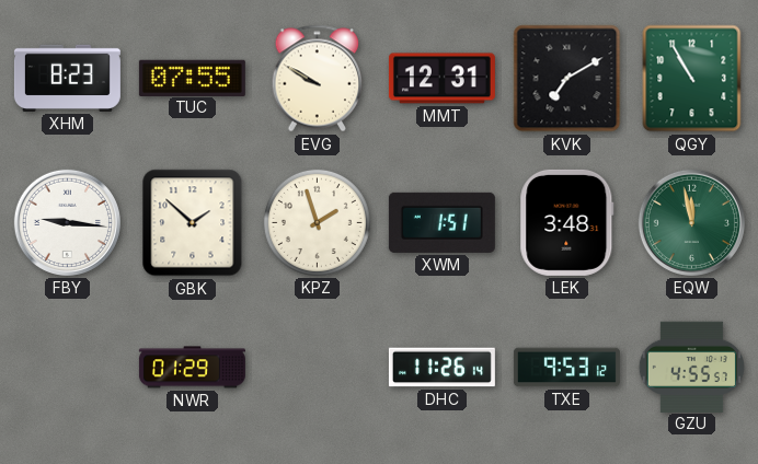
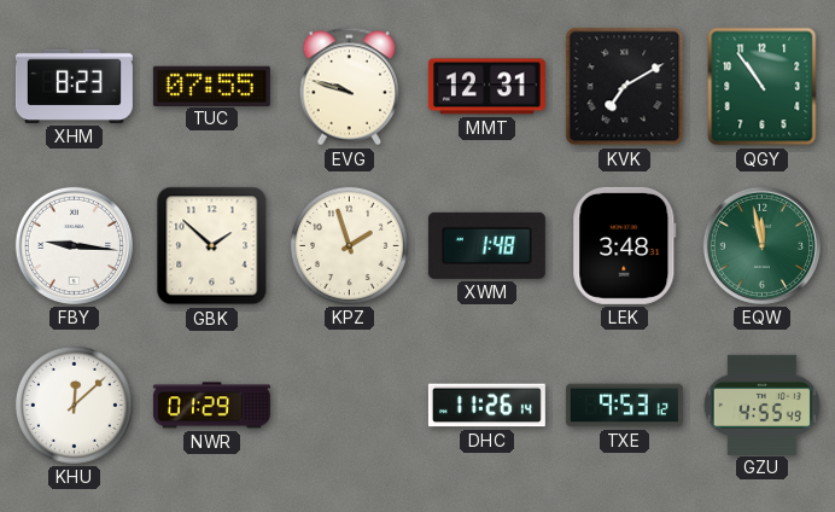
EVG: 9:50 -> 9:48 (350, 87)
QGY: 10:55 -> 10:54 (763, 87)
XWM: 1:51 -> 1:48 (486, 245)
KHU: none -> 12:08 (74, 405)
GZU: 4:55:57 -> 4:55:49 (761, 405)
